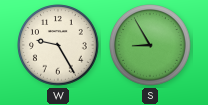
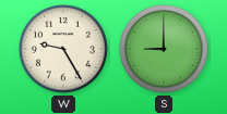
S: 8:55 -> 9:00 (164, 49)
